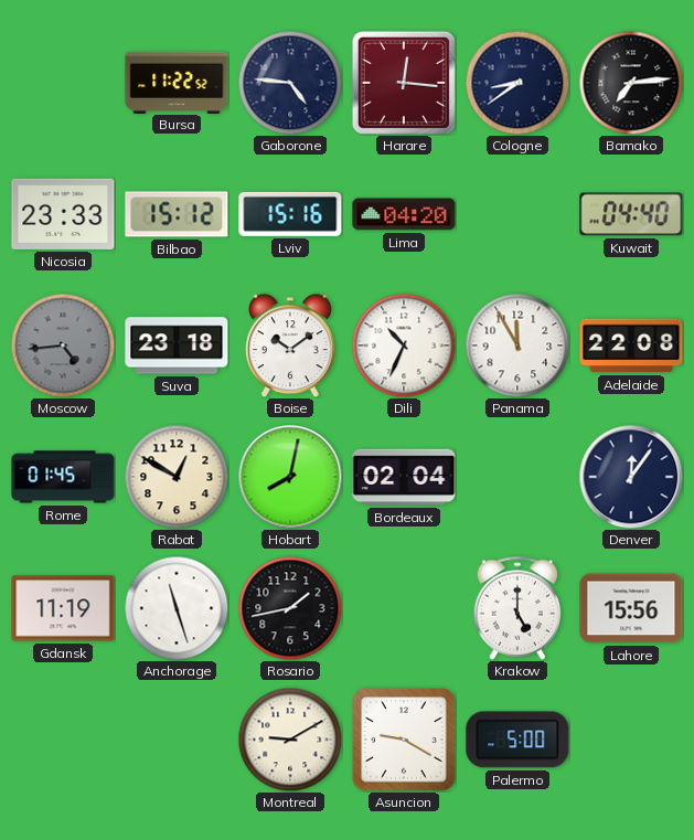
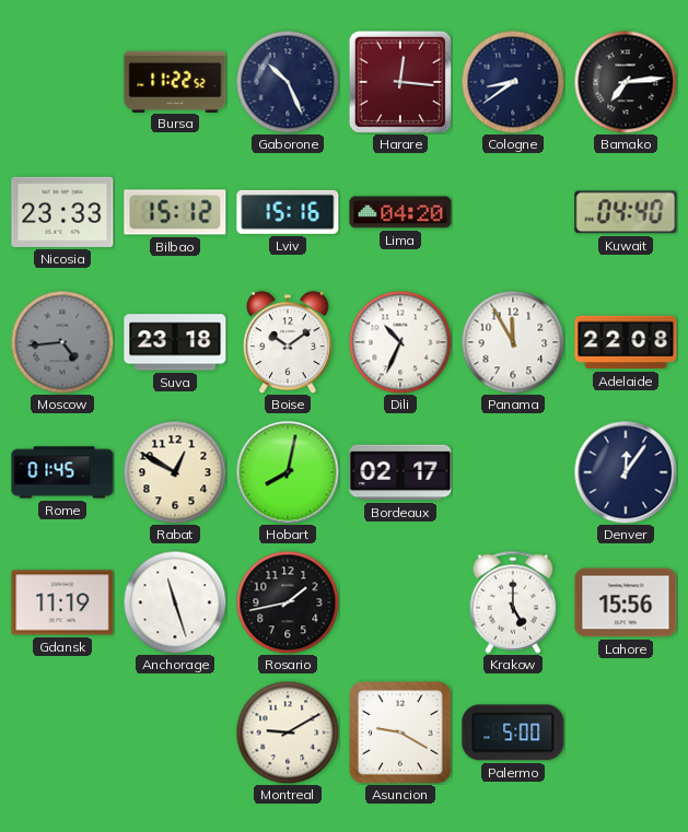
Gaborone: 4:46 -> 10:26 (288, 82)
Bordeaux: 02:04 -> 02:17 (400, 472)
